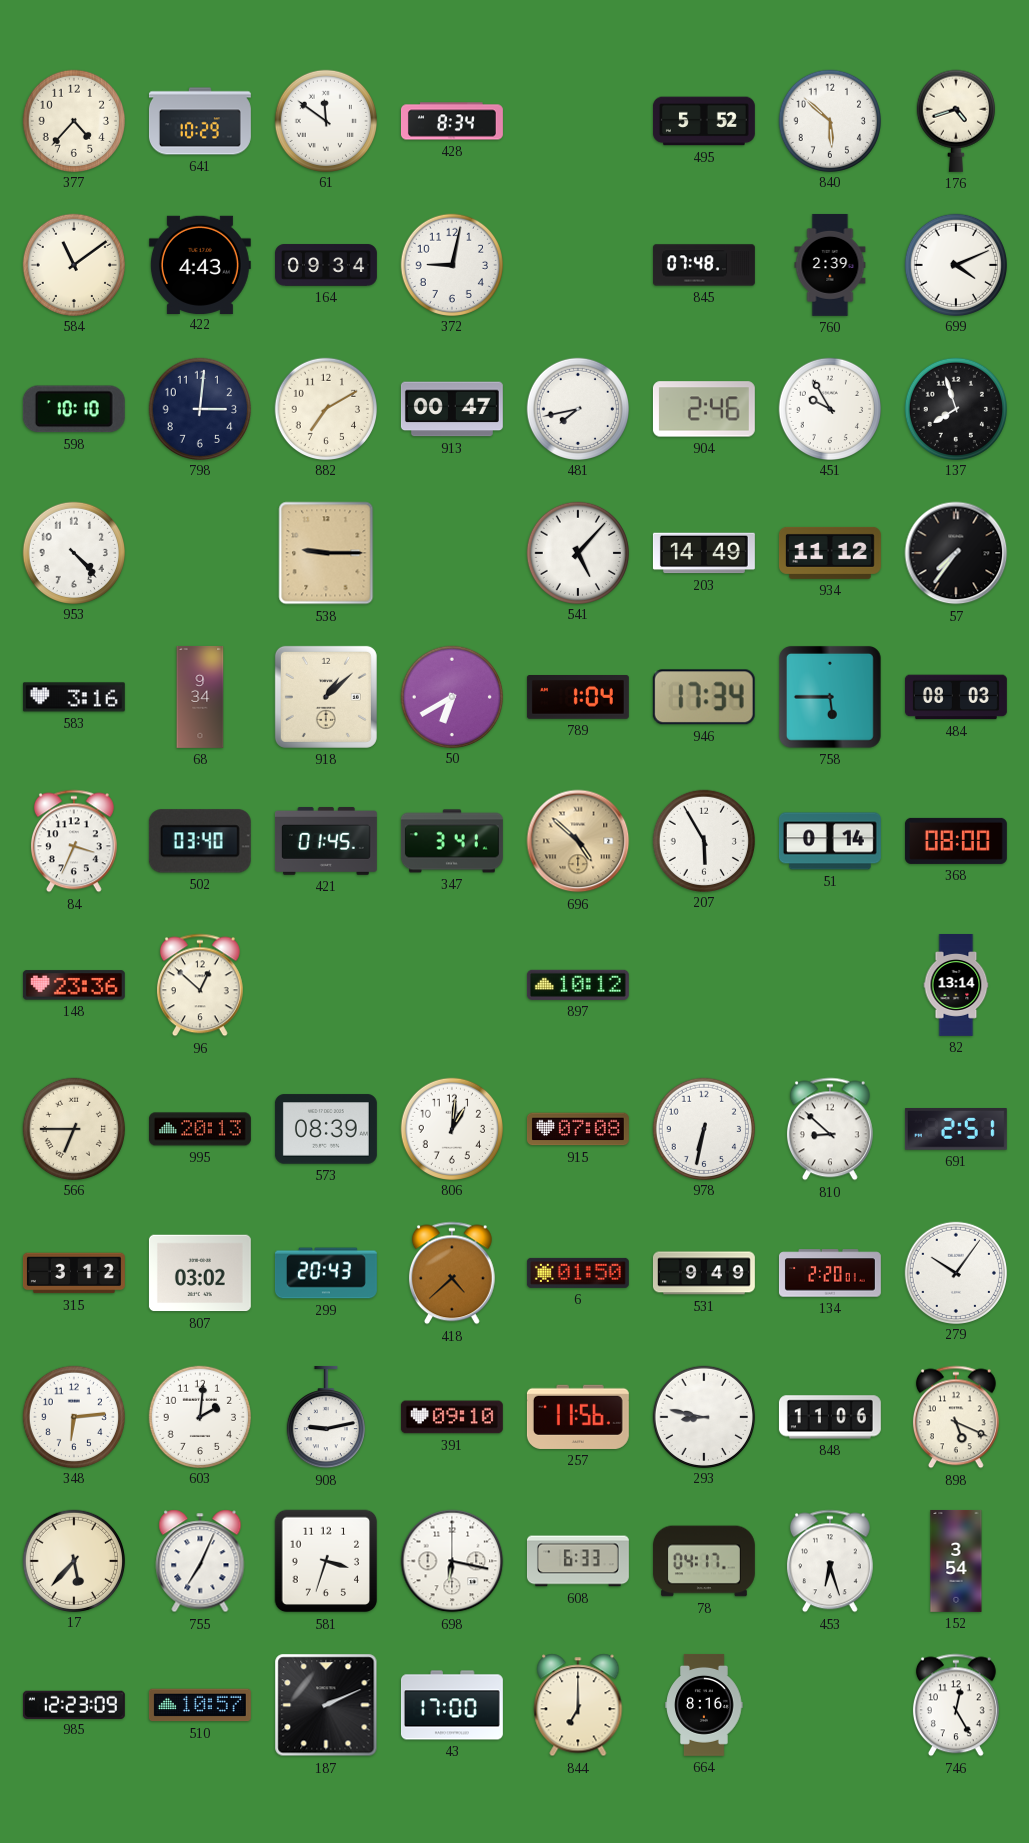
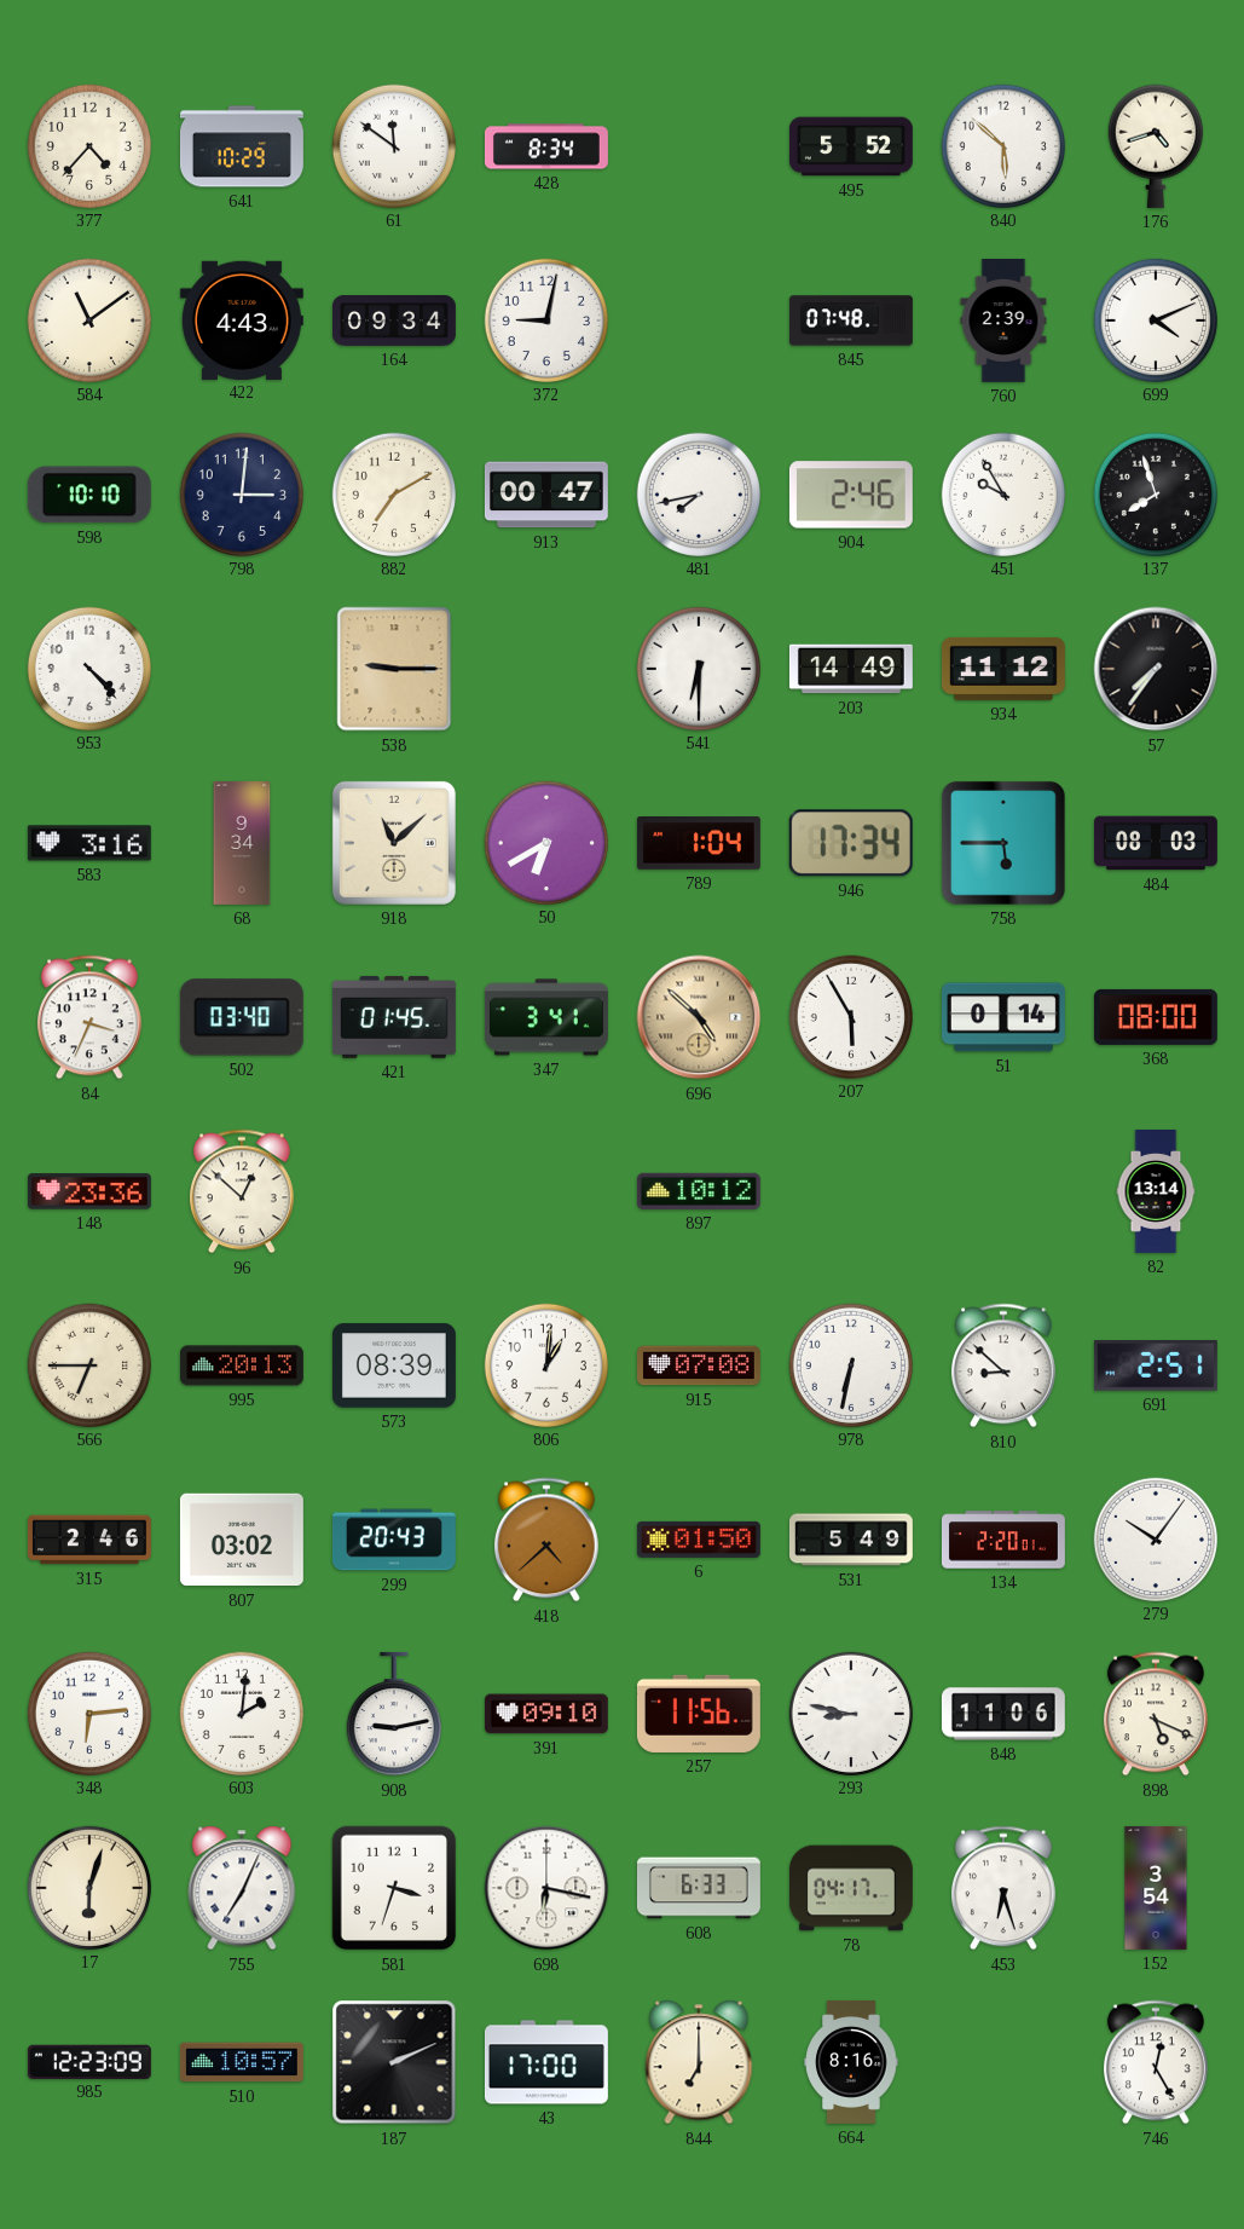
541: 5:07 -> 6:30 (698, 668)
918: 1:08 -> 11:08 (394, 843)
315: 3:12 -> 2:46 (89, 1540)
531: 9:49 -> 5:49 (851, 1540)
17: 5:37 -> 6:03 (88, 1887)
